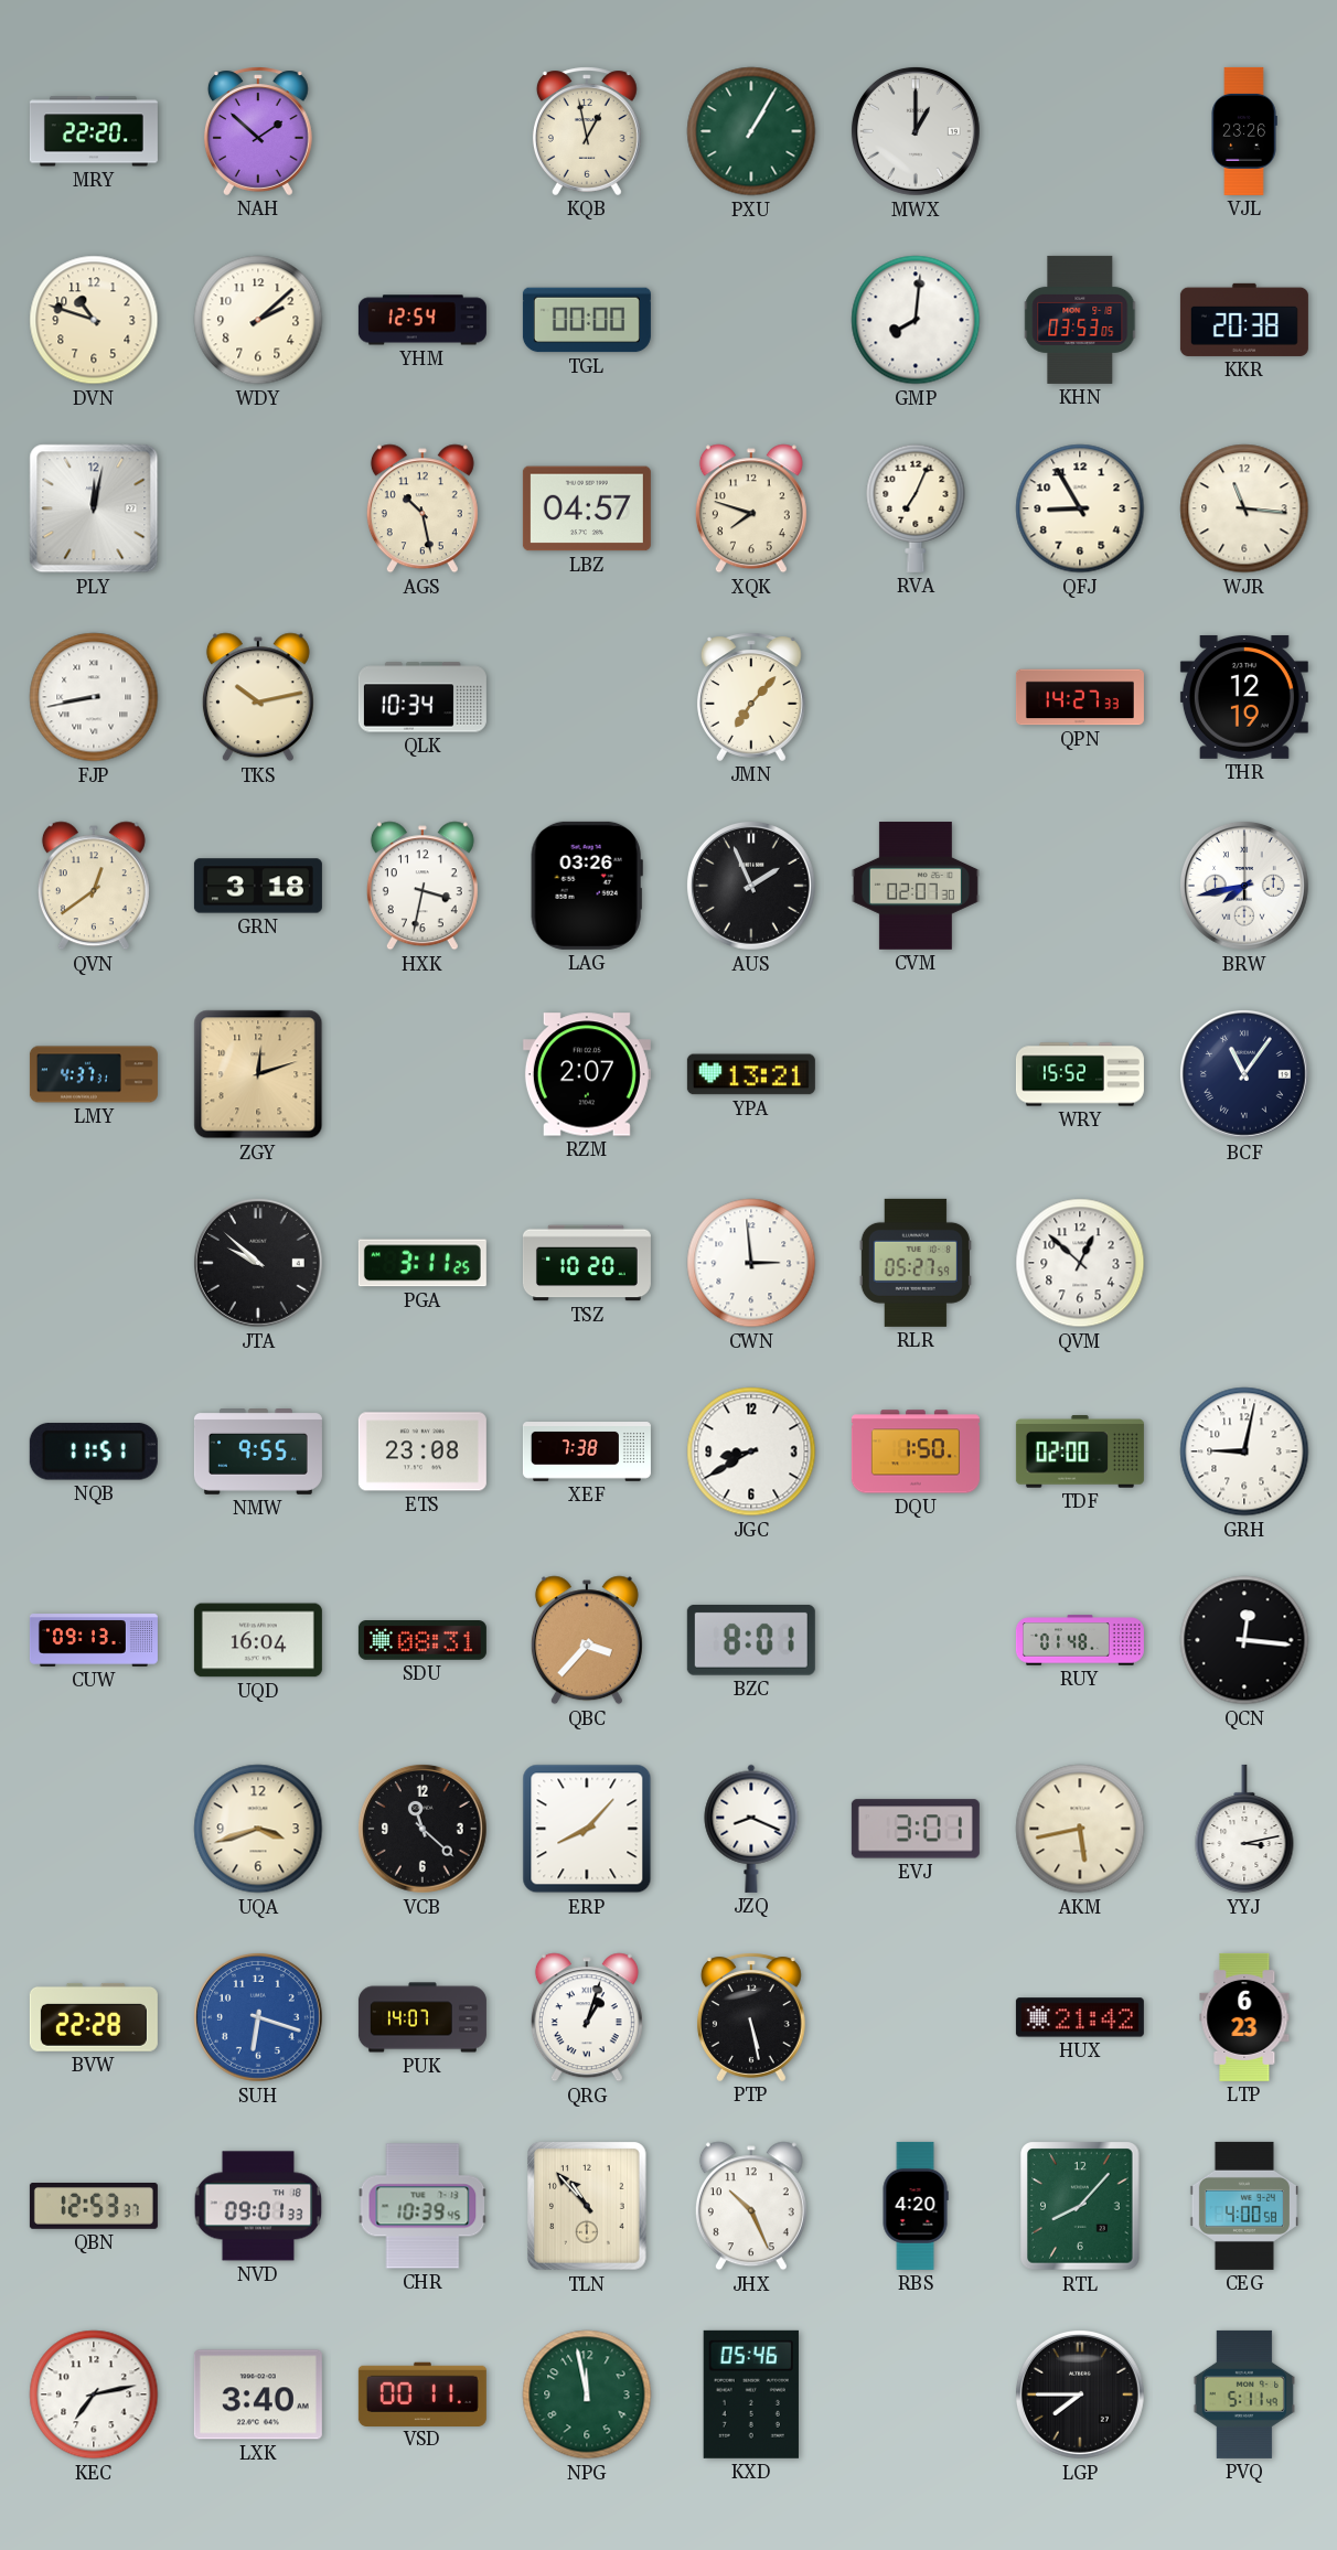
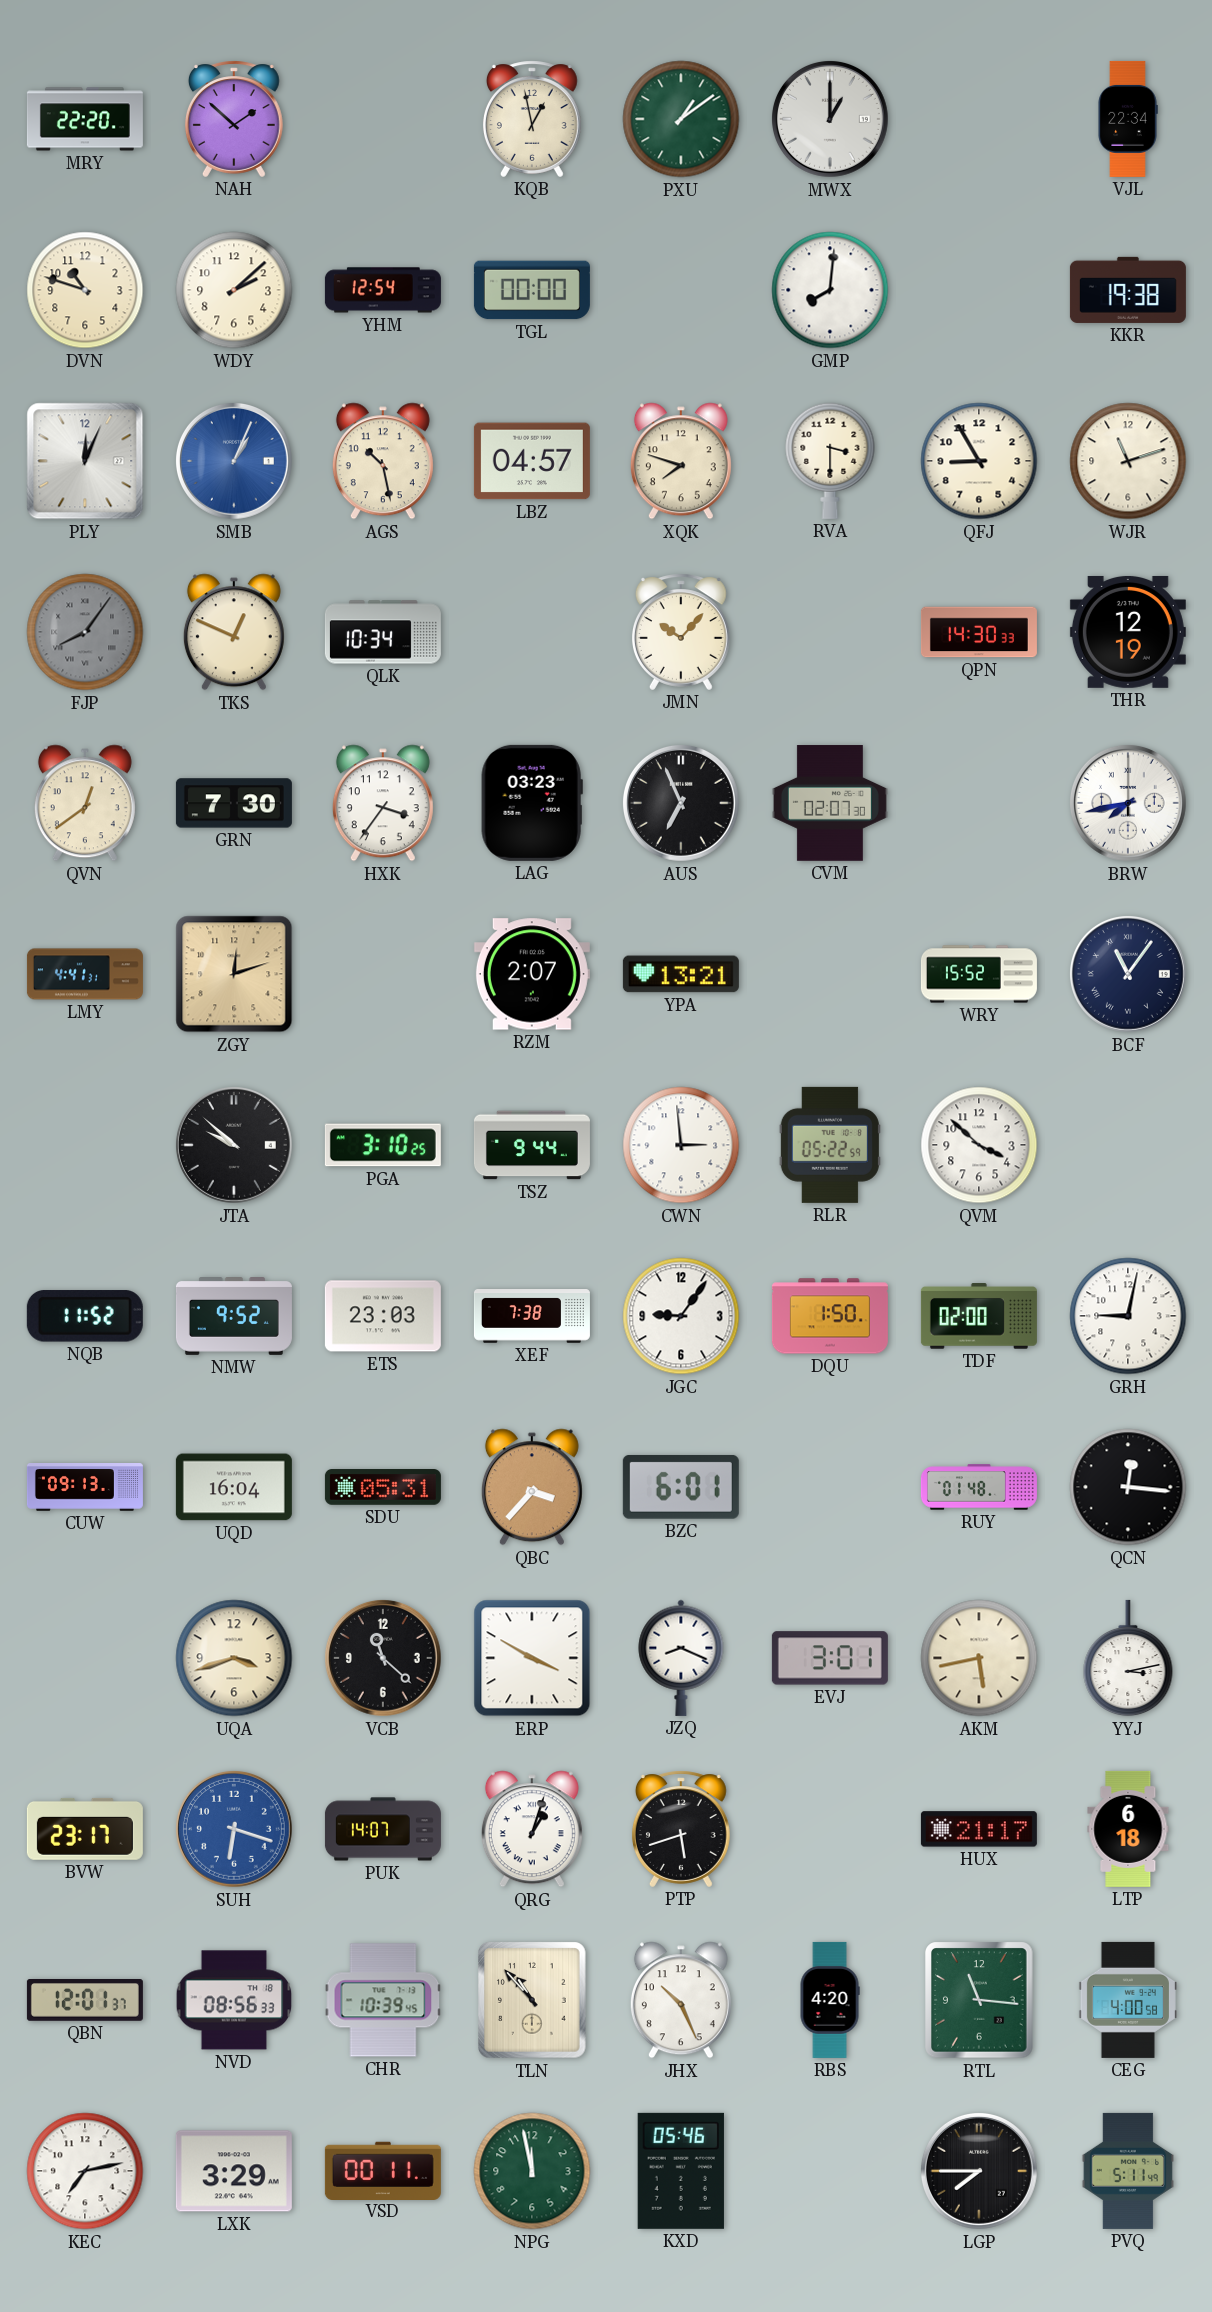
PXU: 1:05 -> 1:09 (681, 119)
VJL: 23:26 -> 22:34 (1128, 119)
KHN: 03:53 -> none (1081, 320)
KKR: 20:38 -> 19:38 (1128, 290)
PLY: 12:02 -> 12:04 (85, 461)
SMB: none -> 1:04 (234, 461)
RVA: 7:04 -> 3:30 (830, 461)
WJR: 11:16 -> 11:12 (1128, 461)
FJP: 8:43 -> 8:06 (85, 632)
FJP dial: white -> grey (85, 632)
TKS: 10:13 -> 12:49 (234, 632)
JMN: 7:07 -> 10:07 (681, 632)
QPN: 14:27 -> 14:30 (979, 632)
GRN: 3:18 -> 7:30 (234, 803)
HXK: 3:32 -> 3:36 (383, 803)
LAG: 03:26 -> 03:23 (532, 803)
AUS: 1:56 -> 6:56 (681, 803)
LMY: 4:37 -> 4:41 (85, 974)
PGA: 3:11 -> 3:10 (383, 1145)
TSZ: 10:20 -> 9:44 (532, 1145)
RLR: 05:27 -> 05:22 (830, 1145)
QVM: 12:52 -> 3:52 (979, 1145)
NQB: 11:51 -> 11:52 (85, 1316)
NMW: 9:55 -> 9:52 (234, 1317)
ETS: 23:08 -> 23:03 (383, 1316)
JGC: 8:40 -> 9:06 (681, 1316)
SDU: 08:31 -> 05:31 (383, 1488)
BZC: 8:01 -> 6:01 (681, 1487)
ERP: 8:07 -> 3:50 (532, 1658)
BVW: 22:28 -> 23:17 (85, 1829)
PTP: 5:28 -> 5:42 (681, 1829)
HUX: 21:42 -> 21:17 (979, 1829)
LTP: 6:23 -> 6:18 (1128, 1829)
QBN: 12:53 -> 12:01 (85, 2001)
NVD: 09:01 -> 08:56 (234, 2000)
RTL: 8:07 -> 11:16 (979, 2000)
LXK: 3:40 -> 3:29 (234, 2171)
